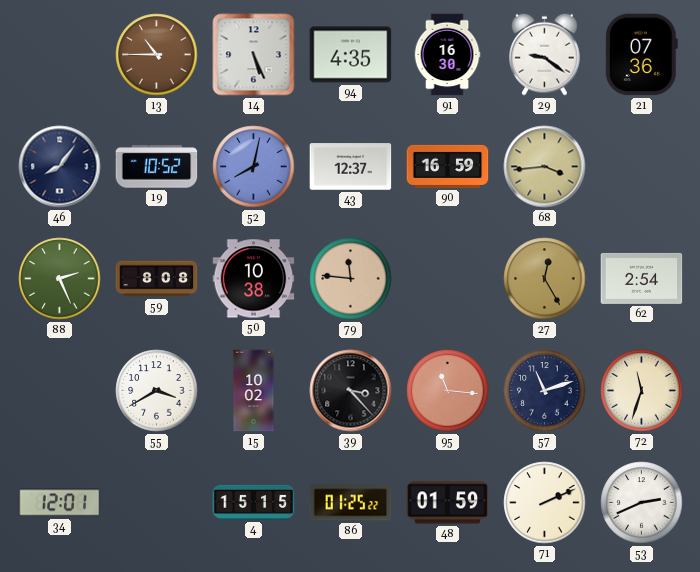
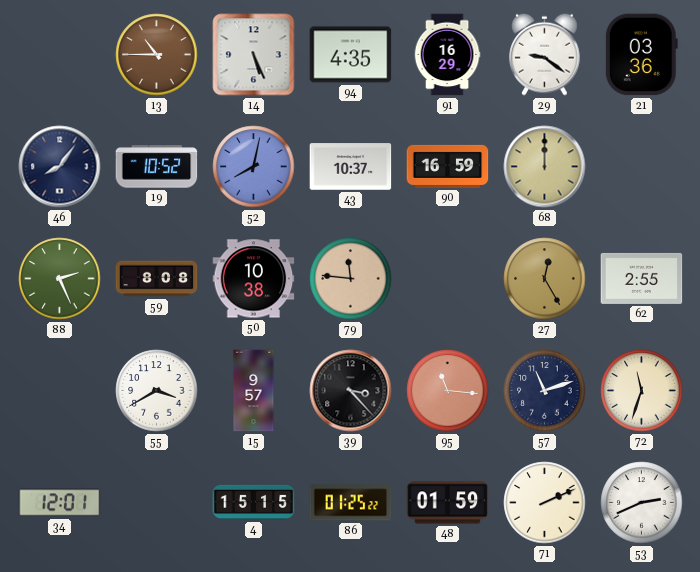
91: 16:30 -> 16:29 (447, 55)
21: 07:36 -> 03:36 (641, 55)
43: 12:37 -> 10:37 (351, 167)
68: 3:44 -> 12:00 (545, 167)
62: 2:54 -> 2:55 (642, 278)
15: 10:02 -> 9:57 (254, 391)
